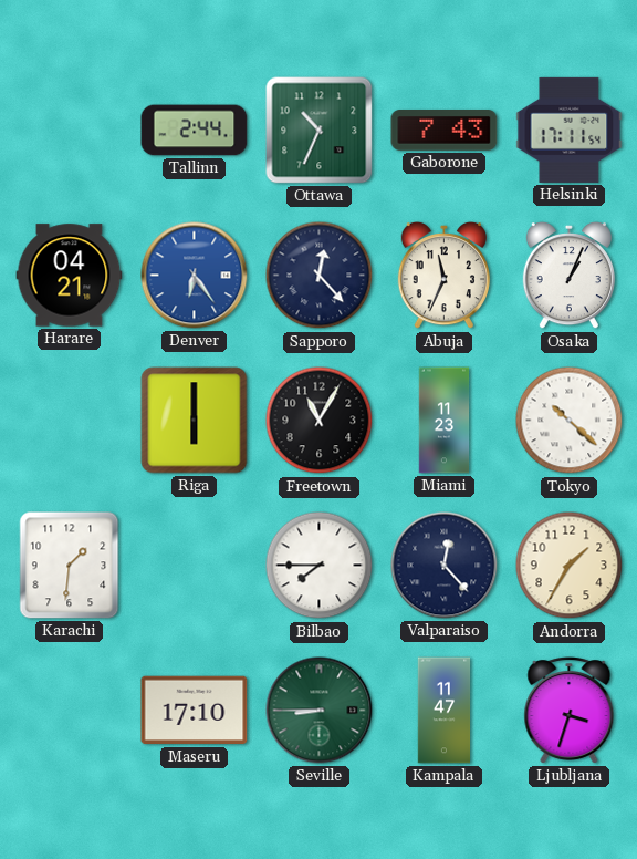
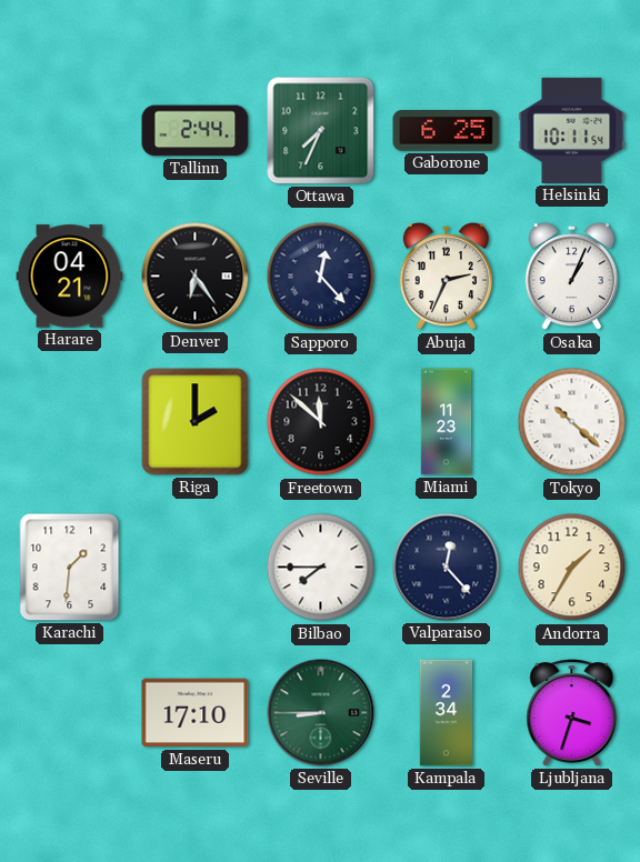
Ottawa: 10:34 -> 7:34 (321, 131)
Gaborone: 7:43 -> 6:25 (447, 131)
Helsinki: 17:11 -> 10:11 (572, 130)
Denver dial: blue -> black (196, 277)
Abuja: 11:34 -> 2:34 (446, 277)
Riga: 6:00 -> 2:00 (196, 422)
Freetown: 11:05 -> 11:52 (321, 422)
Kampala: 11:47 -> 2:34 (447, 713)
